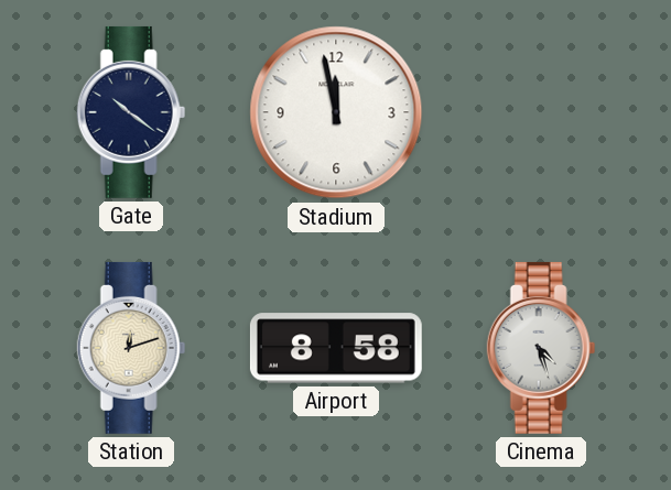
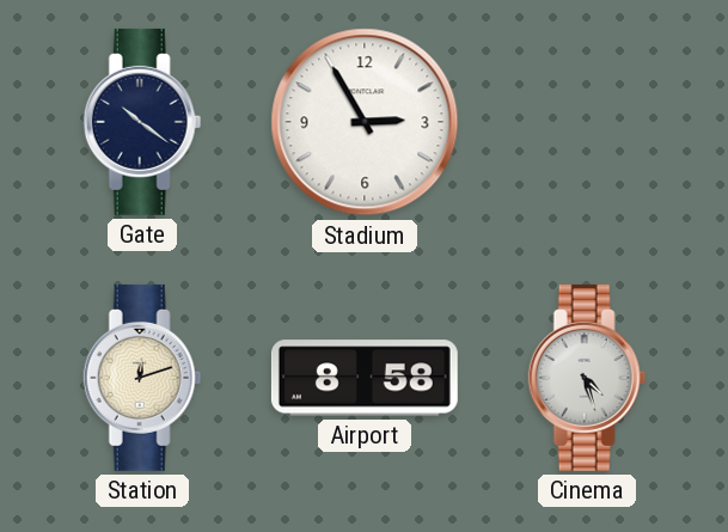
Stadium: 11:58 -> 2:55 (365, 122)
